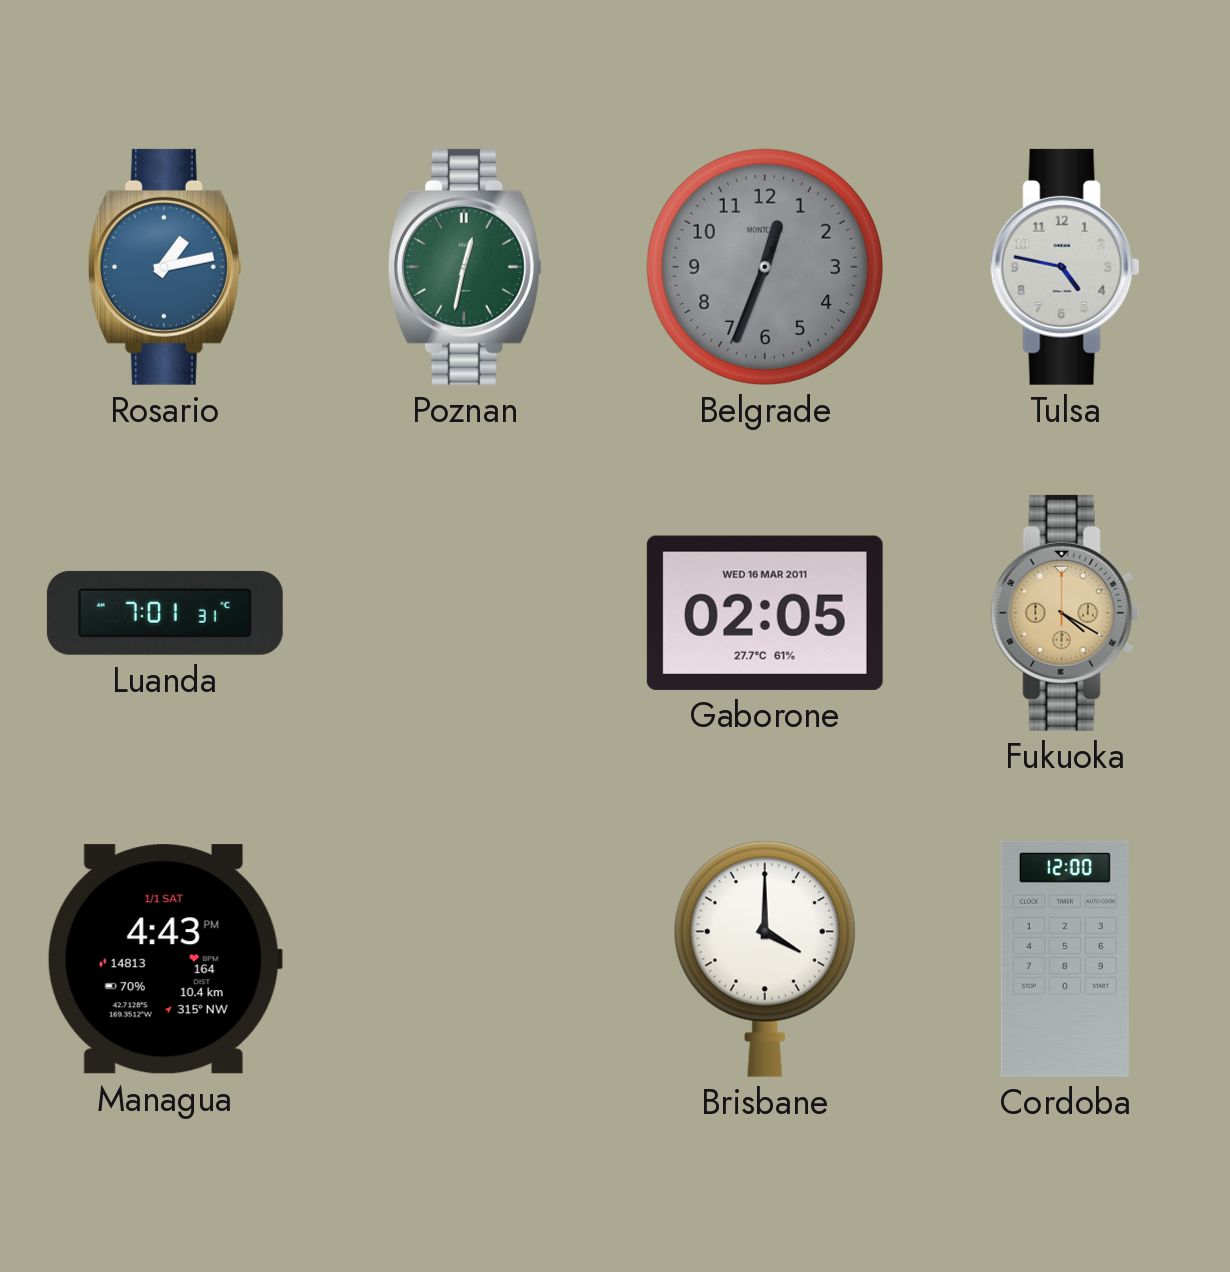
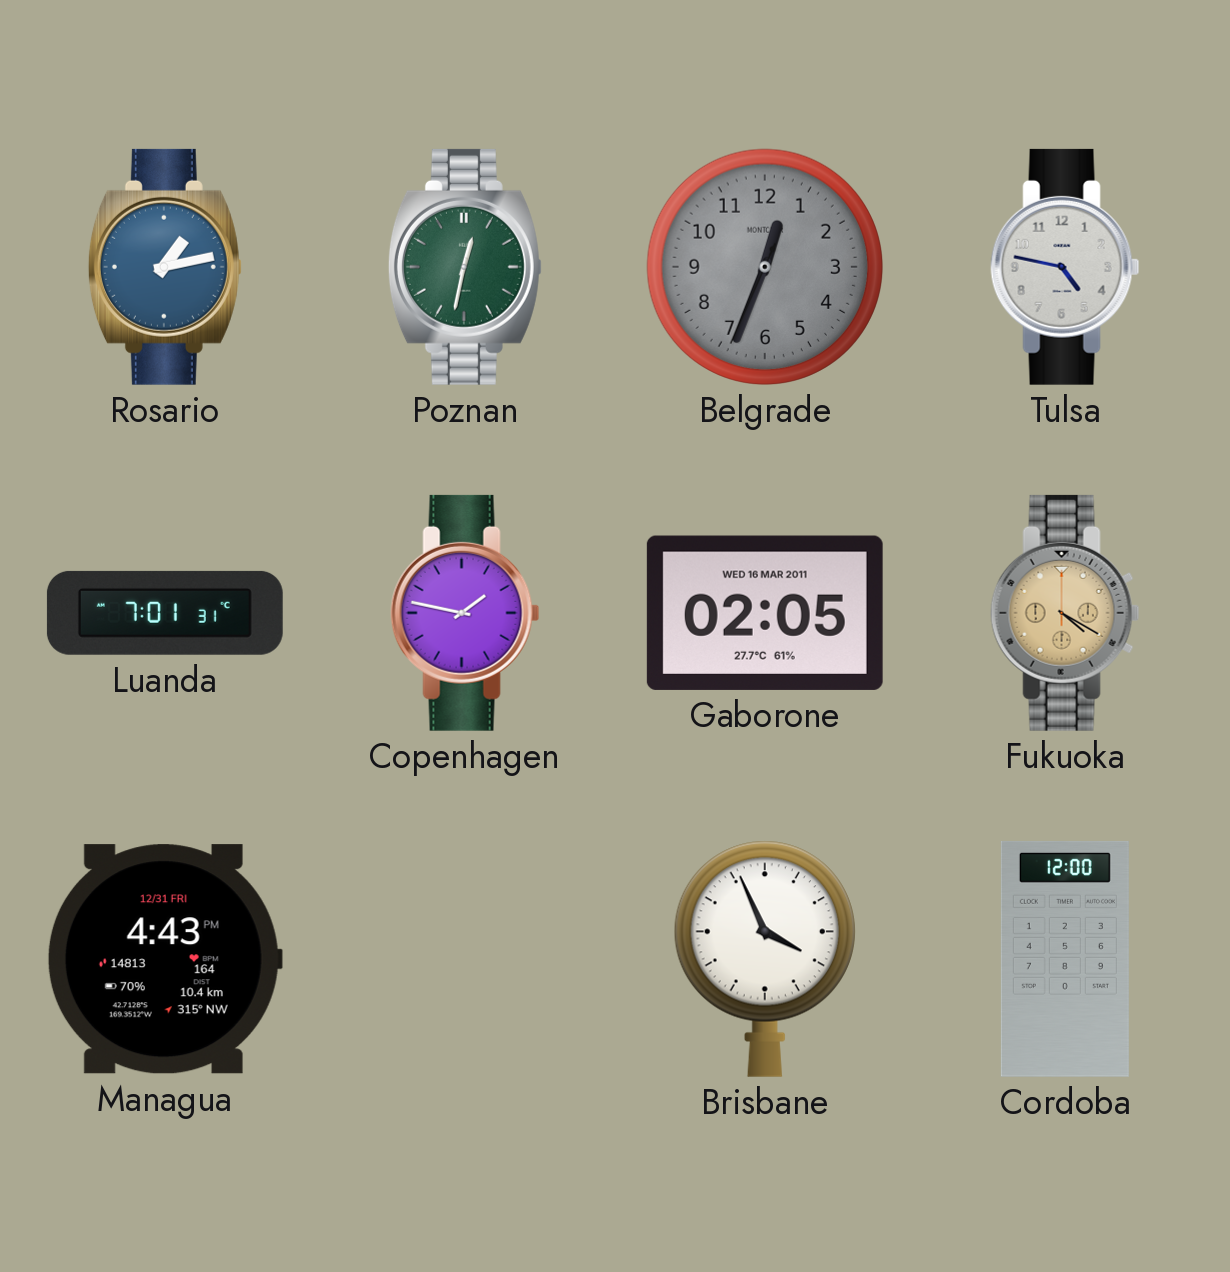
Copenhagen: none -> 1:47 (465, 613)
Managua date: 1/1 SAT -> 12/31 FRI (165, 959)
Brisbane: 4:00 -> 3:56 (765, 959)
